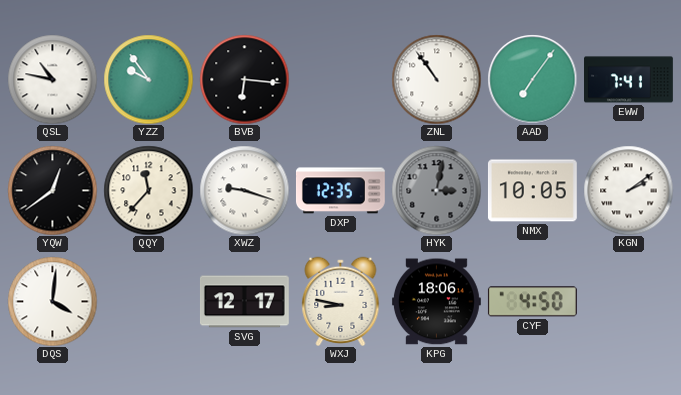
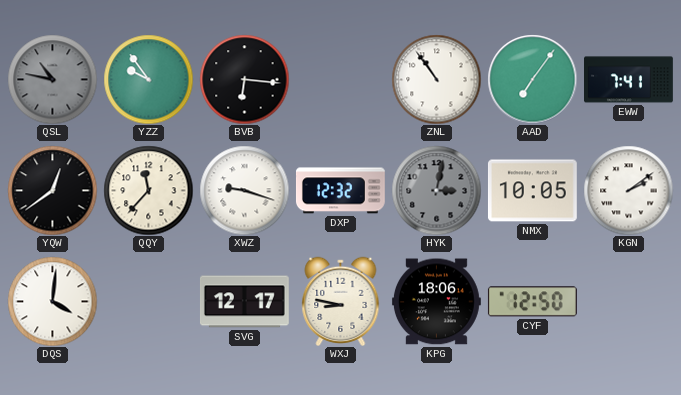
QSL dial: white -> grey (52, 79)
DXP: 12:35 -> 12:32 (340, 191)
CYF: 4:50 -> 12:50 (532, 302)
